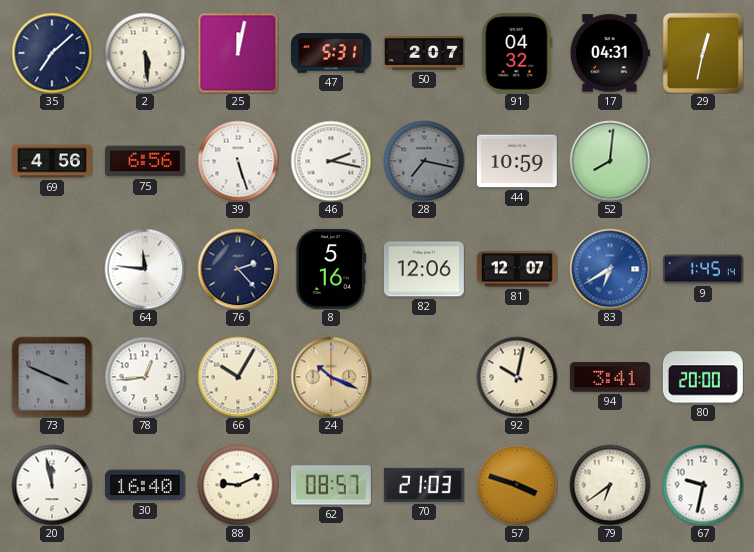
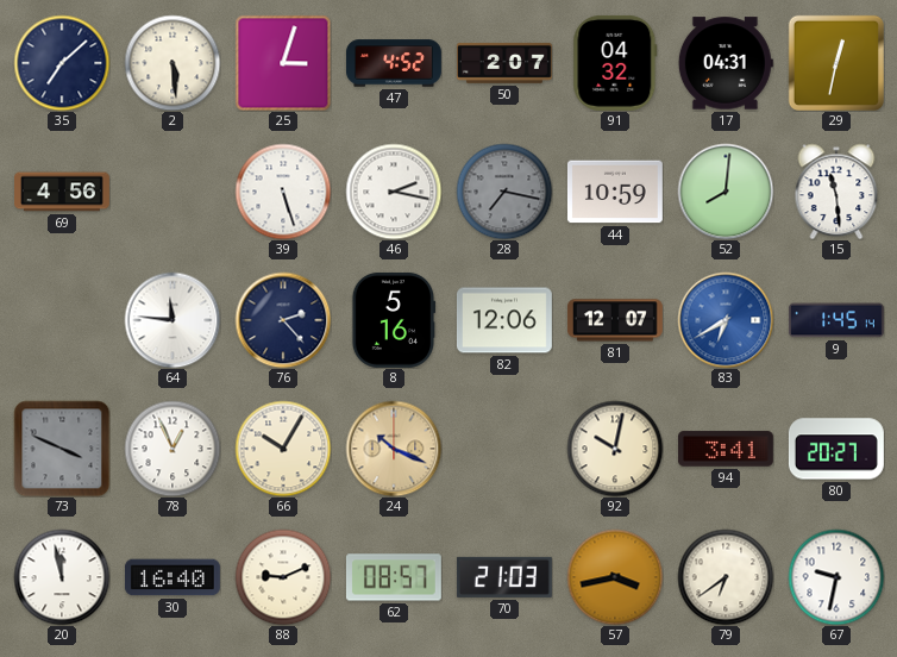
25: 12:02 -> 3:03 (283, 63)
47: 5:31 -> 4:52 (394, 63)
75: 6:56 -> none (145, 161)
15: none -> 11:29 (836, 192)
78: 12:44 -> 12:56 (172, 449)
80: 20:00 -> 20:27 (836, 449)
57: 3:48 -> 3:43 (615, 577)
